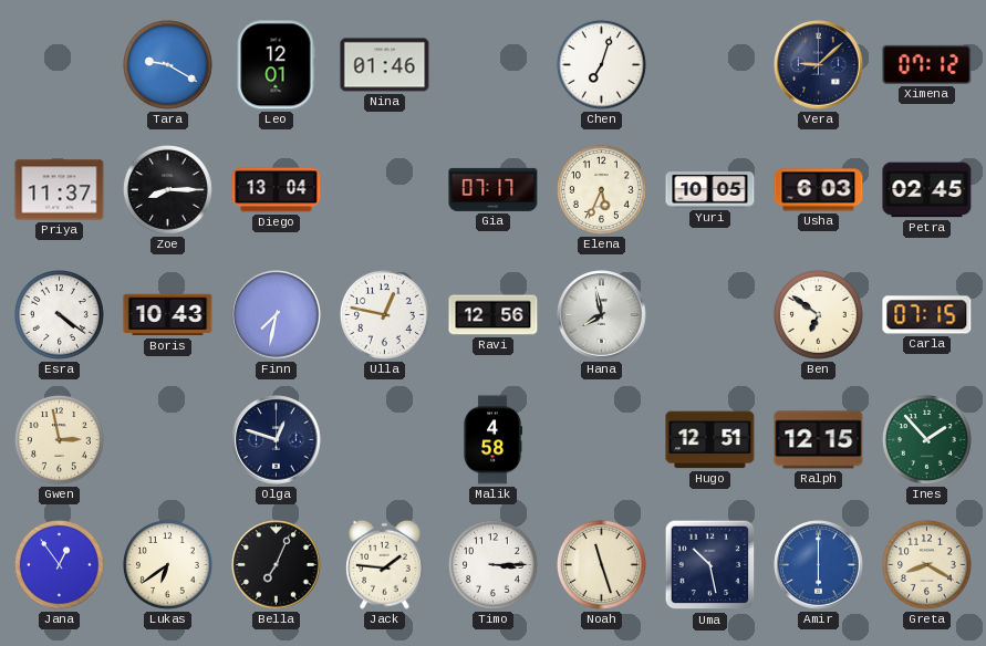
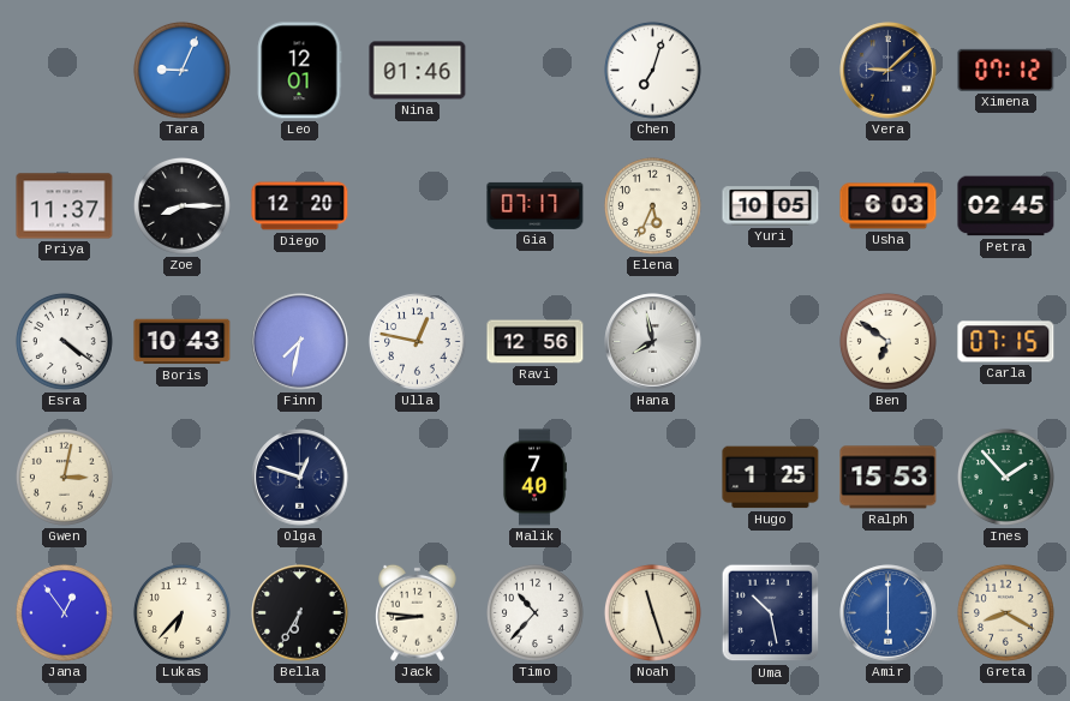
Tara: 9:20 -> 9:04 (181, 70)
Diego: 13:04 -> 12:20 (300, 206)
Gwen: 2:58 -> 3:02 (64, 477)
Malik: 4:58 -> 7:40 (533, 478)
Hugo: 12:51 -> 1:25 (771, 478)
Ralph: 12:15 -> 15:53 (889, 478)
Lukas: 6:39 -> 6:37 (181, 612)
Bella: 7:04 -> 6:35 (300, 613)
Jack: 1:46 -> 8:46 (418, 612)
Timo: 3:15 -> 10:37 (534, 612)
